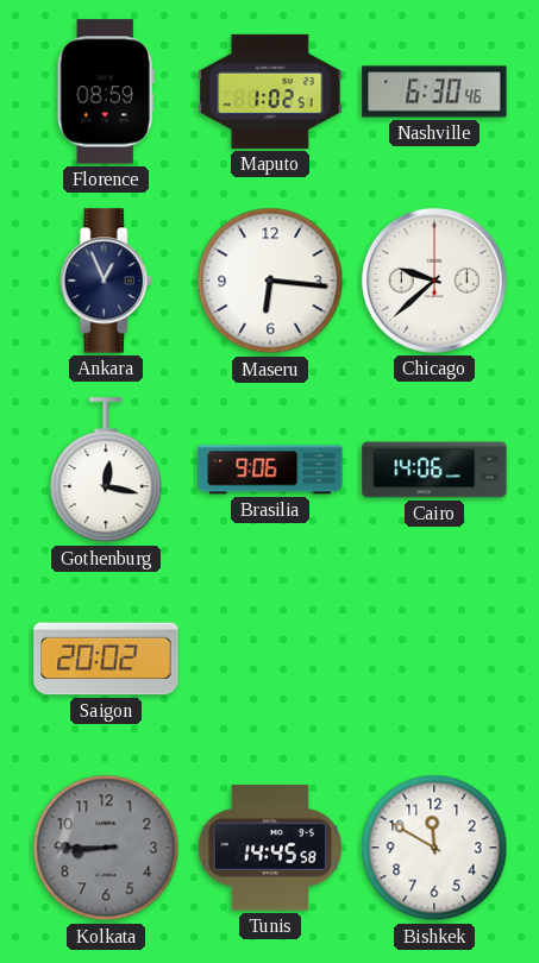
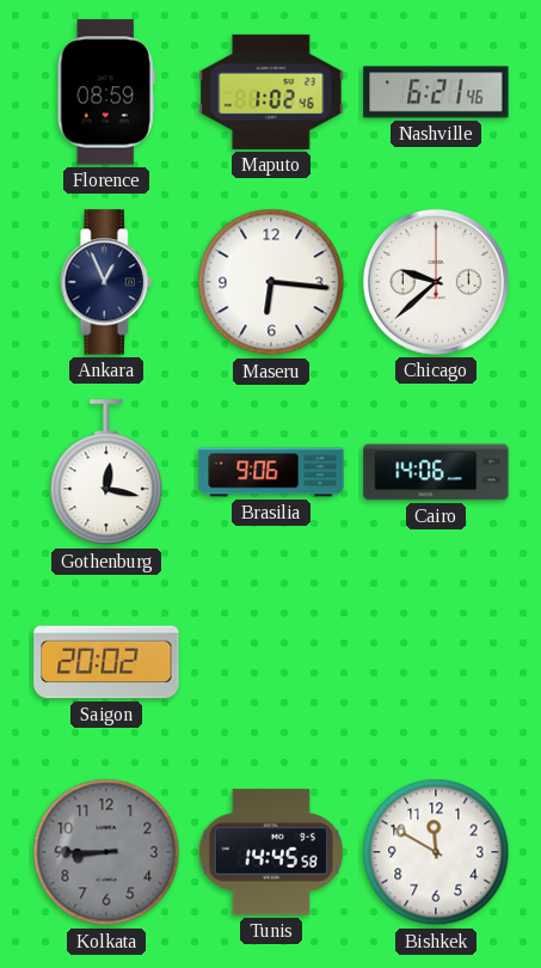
Maputo: 1:02:51 -> 1:02:46 (271, 92)
Nashville: 6:30 -> 6:21 (436, 92)
